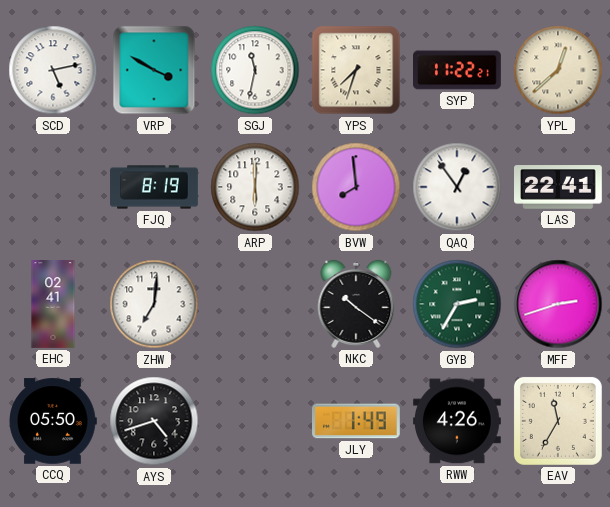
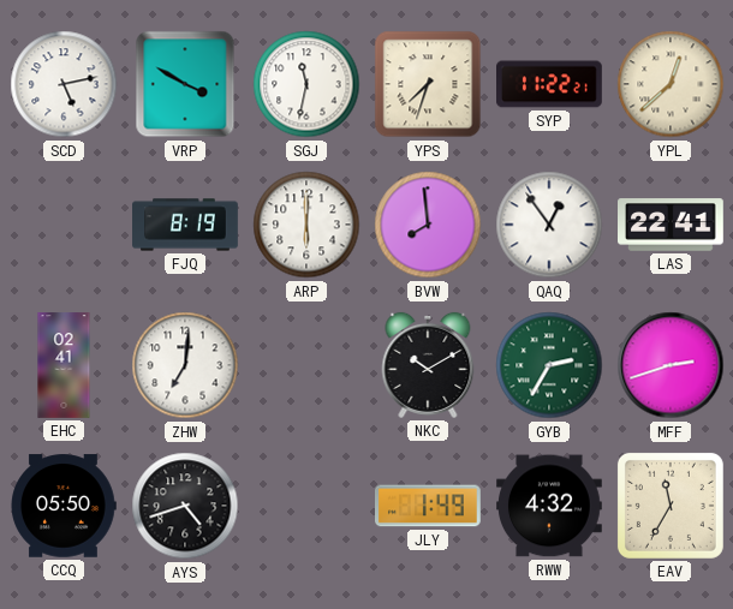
NKC: 10:21 -> 10:10 (428, 365)
RWW: 4:26 -> 4:32 (550, 506)
